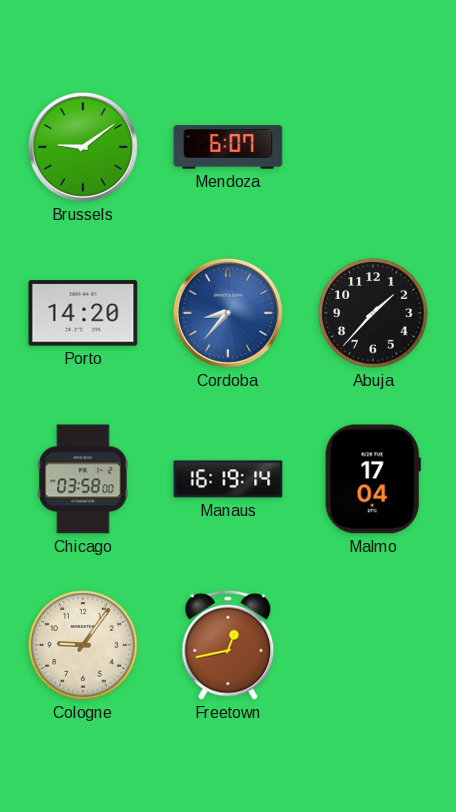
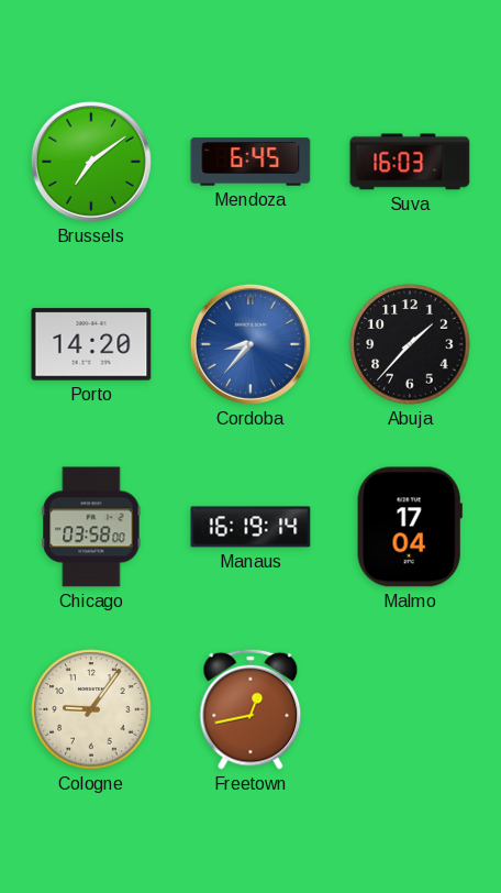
Brussels: 9:09 -> 7:09 (91, 162)
Mendoza: 6:07 -> 6:45 (250, 162)
Suva: none -> 16:03 (410, 162)
